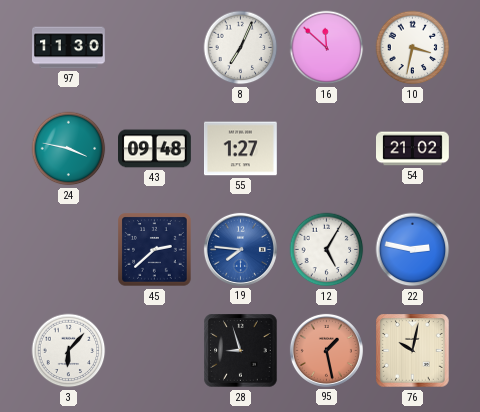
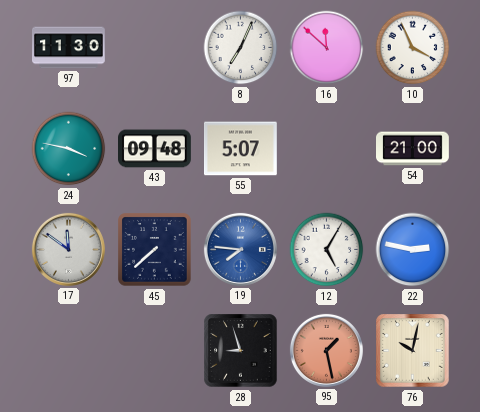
10: 3:32 -> 3:56 (413, 48)
55: 1:27 -> 5:07 (241, 149)
54: 21:02 -> 21:00 (413, 149)
17: none -> 11:51 (68, 249)
45: 2:38 -> 7:38 (155, 250)
3: 6:07 -> none (69, 351)
